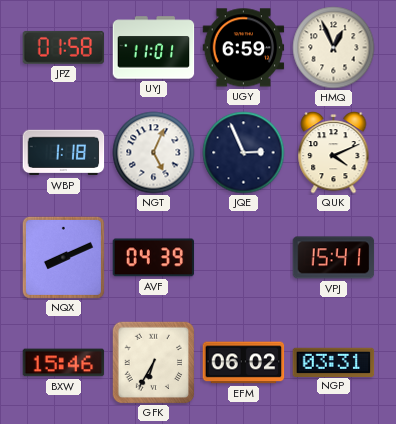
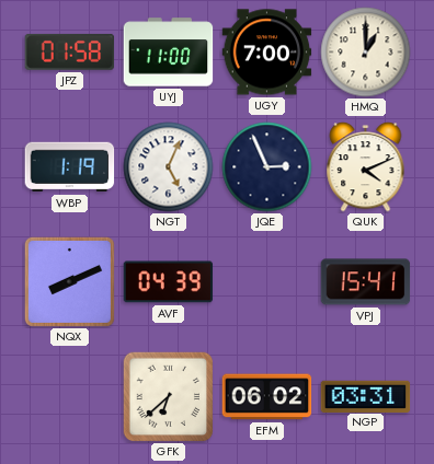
UYJ: 11:01 -> 11:00 (169, 53)
UGY: 6:59 -> 7:00 (267, 53)
HMQ: 12:56 -> 1:00 (366, 53)
WBP: 1:18 -> 1:19 (70, 167)
BXW: 15:46 -> none (64, 363)
GFK: 6:35 -> 6:38 (168, 396)
